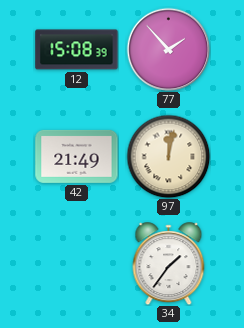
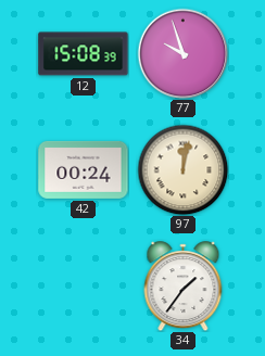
77: 1:53 -> 9:57 (182, 53)
42: 21:49 -> 00:24 (84, 169)
